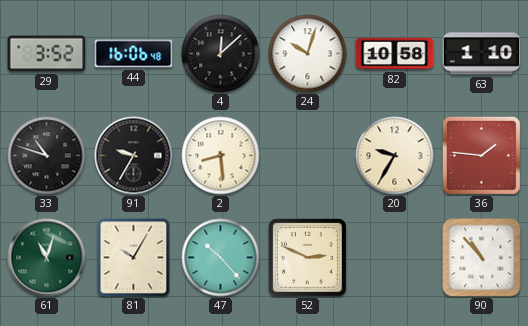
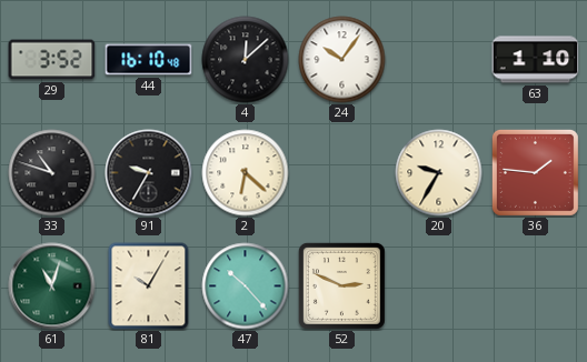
44: 16:06 -> 16:10 (149, 60)
24: 10:03 -> 10:06 (342, 60)
82: 10:58 -> none (395, 54)
2: 8:29 -> 6:22 (246, 173)
90: 10:53 -> none (482, 258)
